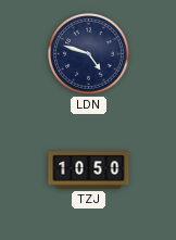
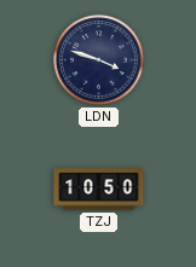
LDN: 4:48 -> 3:48 (99, 60)
